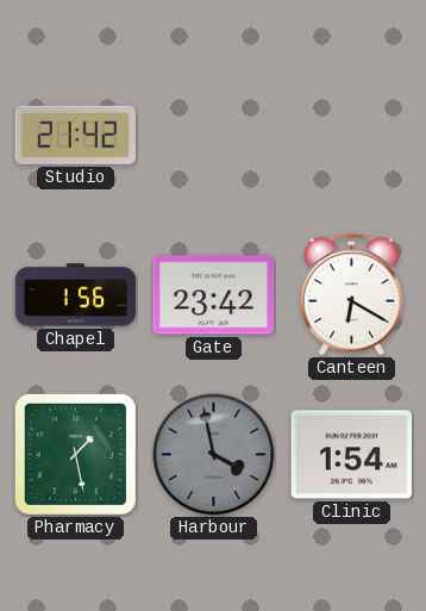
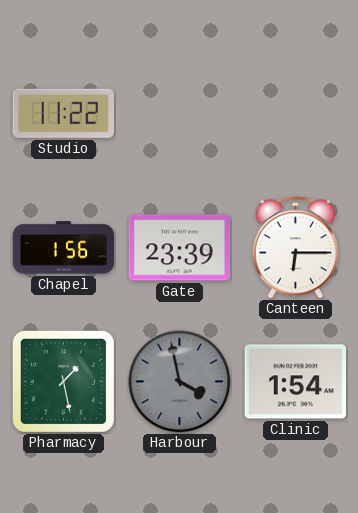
Studio: 21:42 -> 11:22 (63, 113)
Gate: 23:42 -> 23:39 (180, 248)
Canteen: 6:20 -> 6:15 (295, 248)
